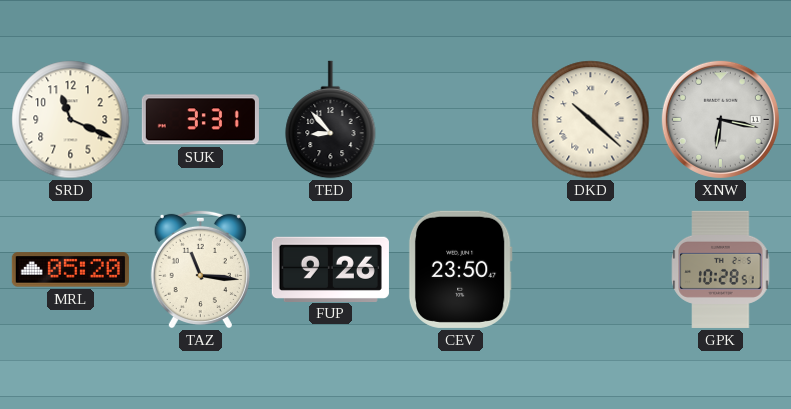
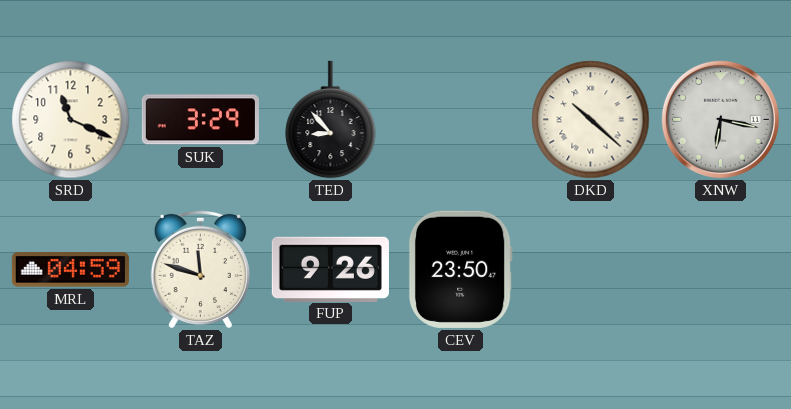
SUK: 3:31 -> 3:29 (200, 120)
MRL: 05:20 -> 04:59 (70, 270)
TAZ: 11:16 -> 11:48 (200, 269)
GPK: 10:28 -> none (721, 269)
